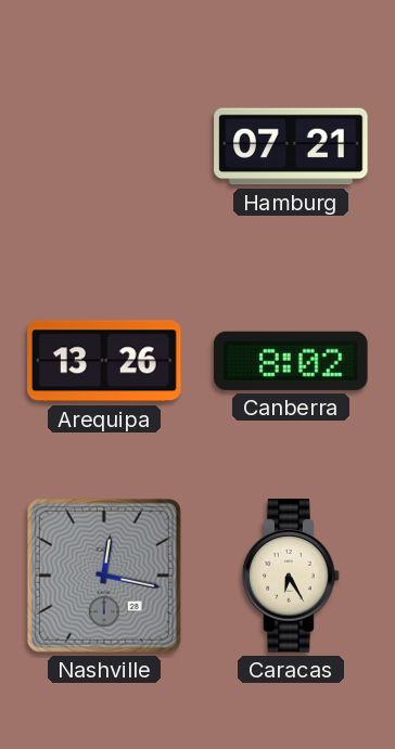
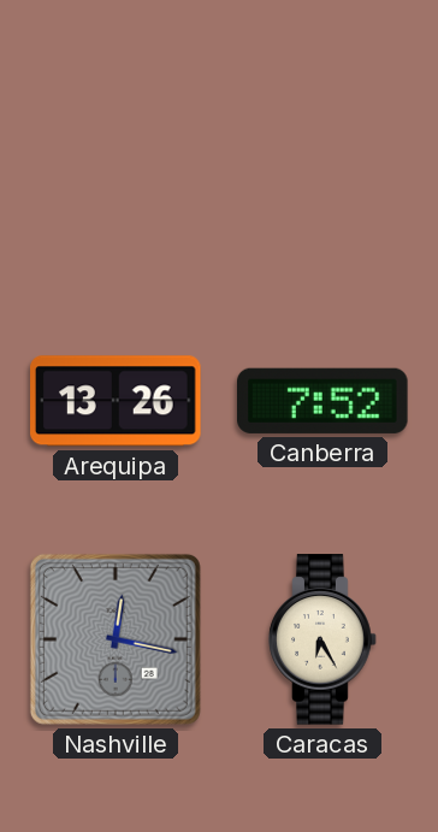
Hamburg: 07:21 -> none (291, 146)
Canberra: 8:02 -> 7:52 (322, 401)
